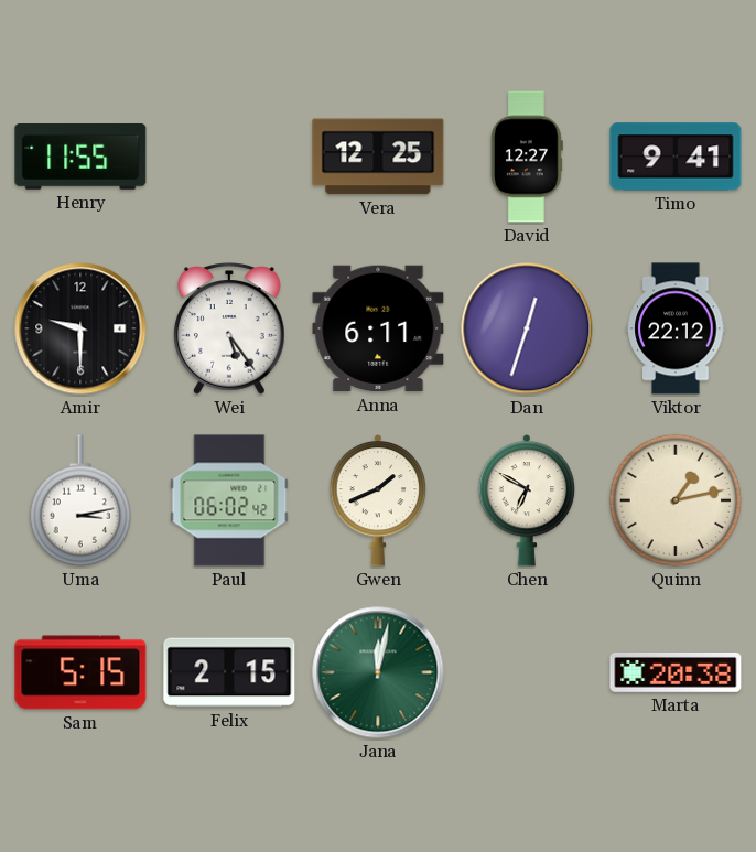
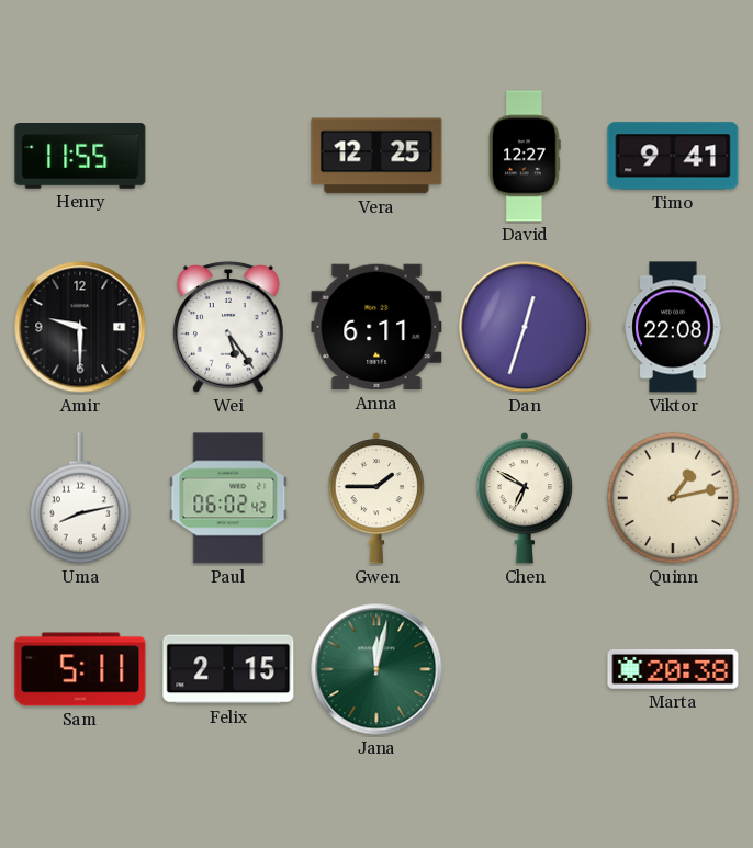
Viktor: 22:12 -> 22:08 (673, 327)
Uma: 3:13 -> 8:13 (80, 498)
Gwen: 1:41 -> 1:45 (376, 498)
Sam: 5:15 -> 5:11 (80, 669)
